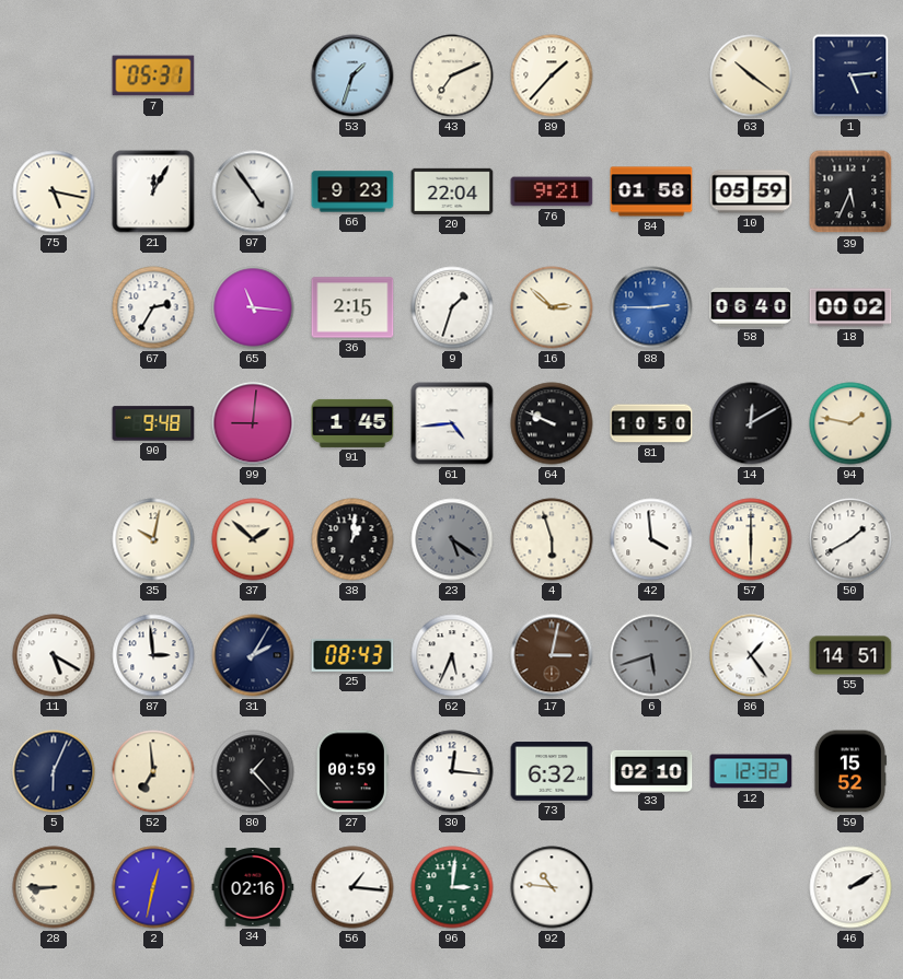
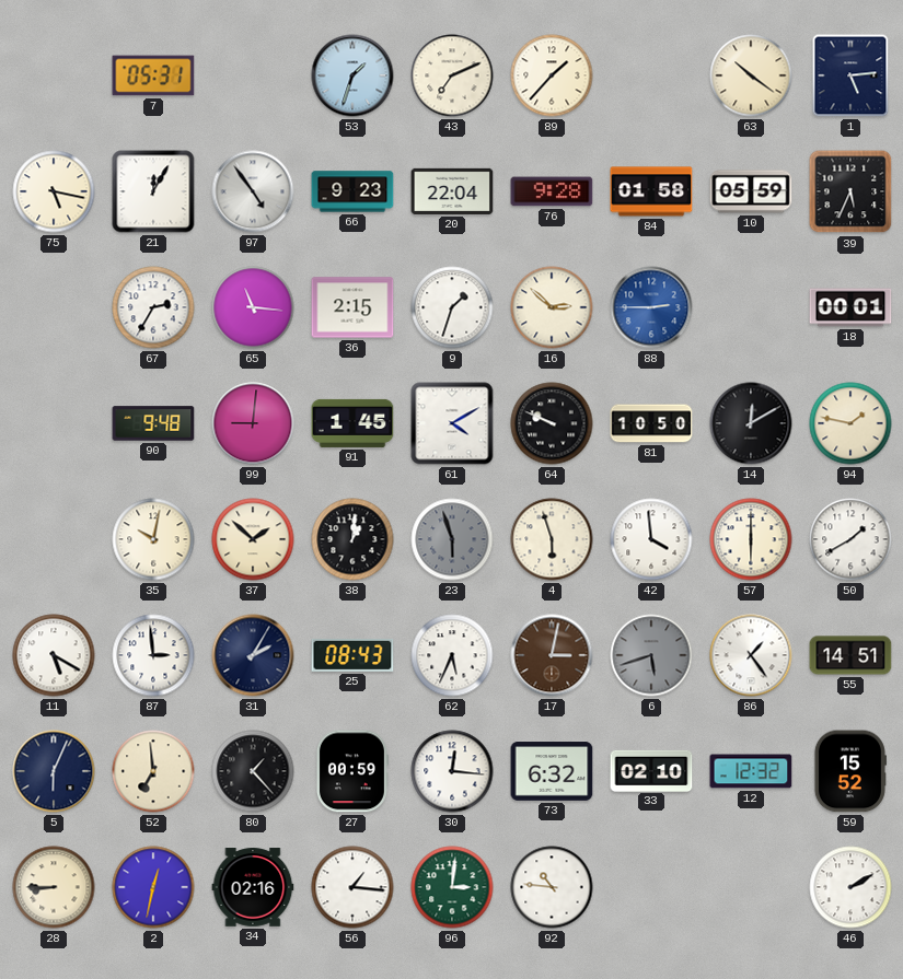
76: 9:21 -> 9:28 (552, 191)
58: 06:40 -> none (751, 308)
18: 00:02 -> 00:01 (850, 307)
61: 4:44 -> 4:10 (452, 423)
23: 5:21 -> 5:57 (452, 539)
